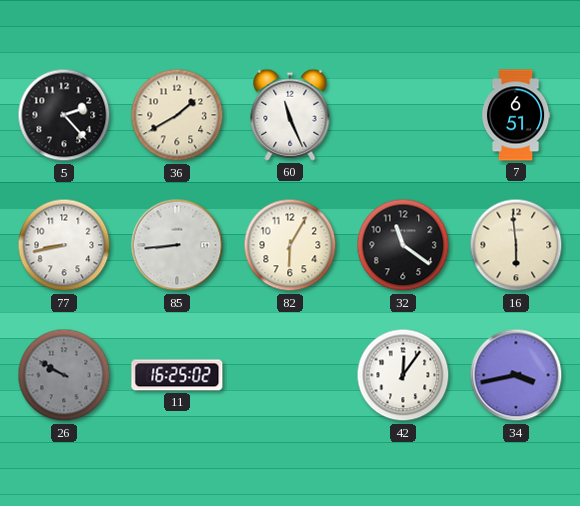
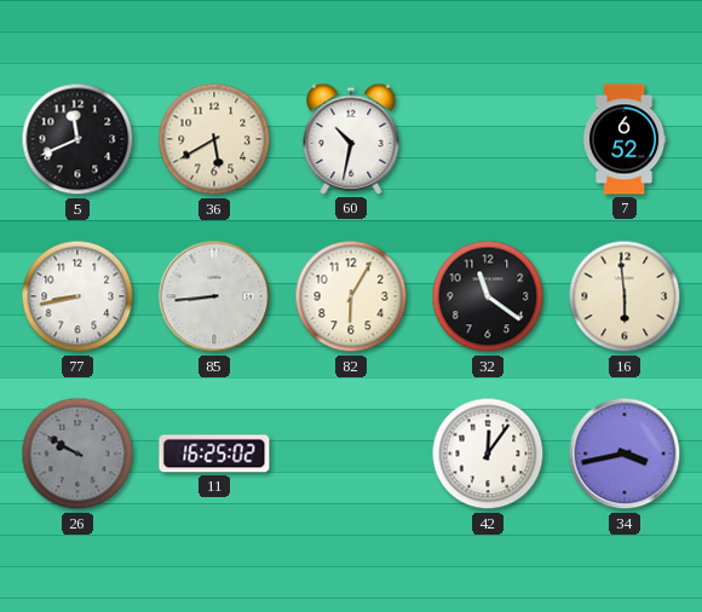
5: 2:23 -> 11:41 (77, 139)
36: 1:40 -> 5:40 (214, 139)
60: 11:26 -> 10:32 (351, 139)
7: 6:51 -> 6:52 (625, 139)
